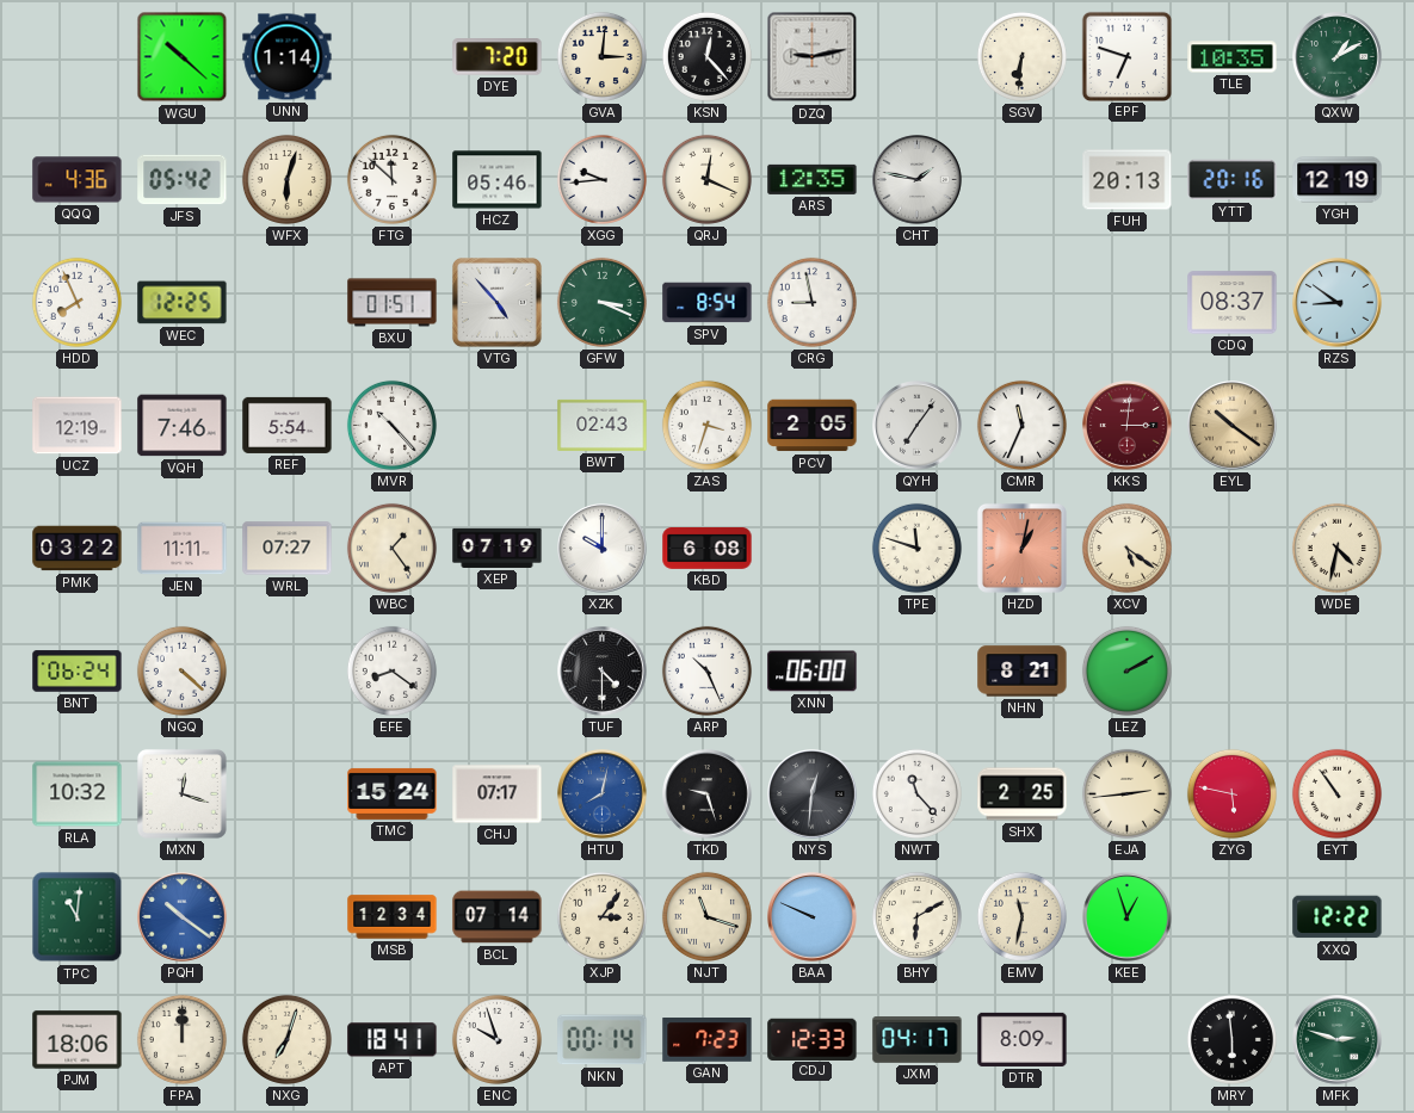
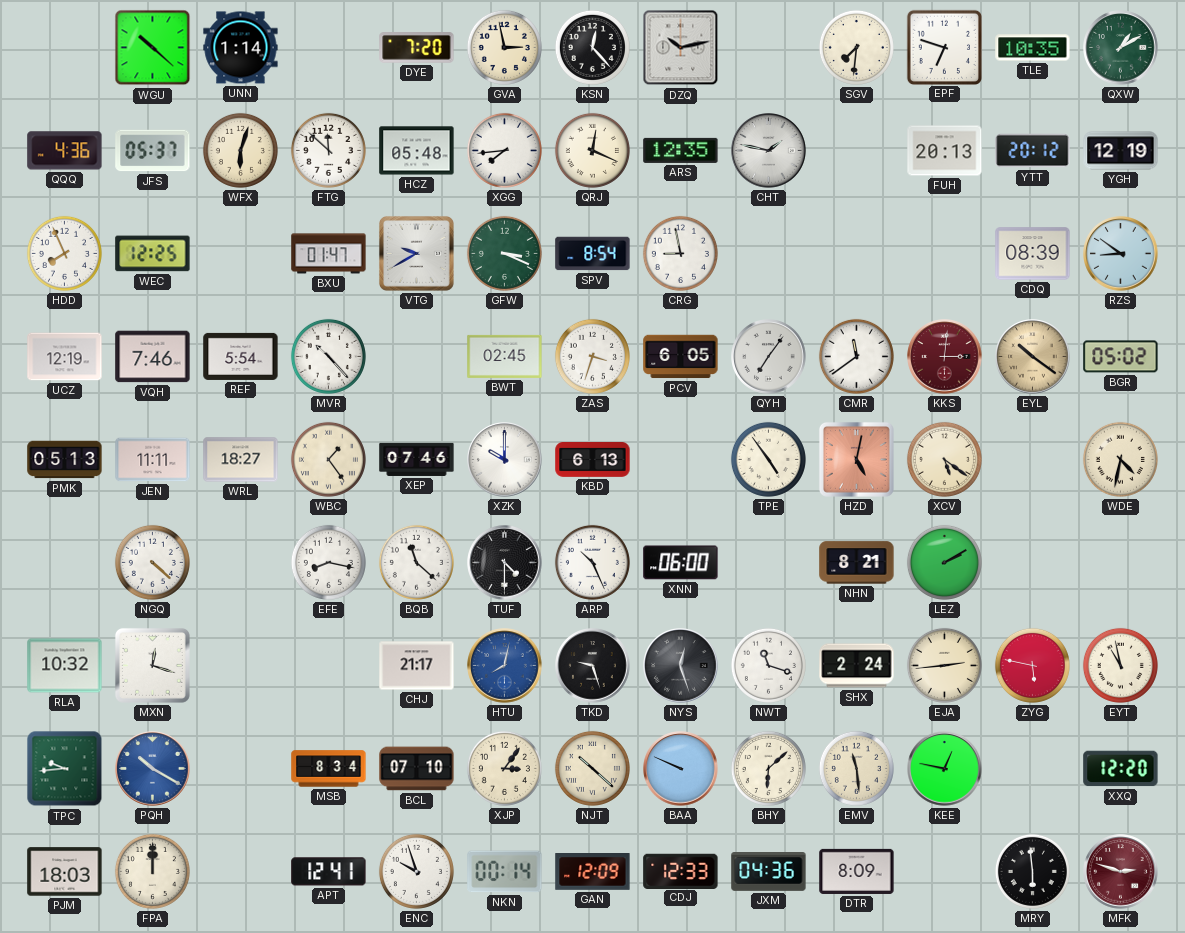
GVA: 3:01 -> 2:58 (504, 47)
DZQ: 9:13 -> 10:13 (681, 48)
SGV: 6:31 -> 7:31 (856, 47)
JFS: 05:42 -> 05:37 (153, 151)
HCZ: 05:46 -> 05:48 (417, 151)
XGG: 9:44 -> 7:44 (504, 150)
YTT: 20:16 -> 20:12 (1033, 151)
BXU: 01:51 -> 01:47 (329, 254)
VTG: 4:53 -> 9:40 (416, 253)
CDQ: 08:37 -> 08:39 (1033, 254)
BWT: 02:43 -> 02:45 (505, 356)
PCV: 2:05 -> 6:05 (681, 357)
CMR: 11:34 -> 11:39 (856, 356)
BGR: none -> 05:02 (1121, 357)
PMK: 03:22 -> 05:13 (65, 460)
WRL: 07:27 -> 18:27 (241, 460)
XEP: 07:19 -> 07:46 (417, 459)
KBD: 6:08 -> 6:13 (593, 460)
TPE: 11:48 -> 4:54 (768, 459)
HZD: 1:02 -> 5:02 (856, 459)
BNT: 06:24 -> none (78, 672)
EFE: 8:21 -> 8:17 (328, 562)
BQB: none -> 11:22 (416, 562)
TMC: 15:24 -> none (393, 793)
CHJ: 07:17 -> 21:17 (417, 666)
NYS: 12:31 -> 12:27 (681, 666)
NWT: 11:23 -> 11:18 (768, 665)
SHX: 2:25 -> 2:24 (857, 666)
EYT: 10:54 -> 10:58 (1120, 665)
TPC: 11:01 -> 9:44 (65, 769)
PQH: 10:21 -> 10:20 (153, 769)
MSB: 12:34 -> 8:34 (329, 769)
BCL: 07:14 -> 07:10 (417, 769)
NJT: 11:18 -> 10:22 (592, 768)
BHY: 6:10 -> 6:08 (768, 768)
EMV: 11:32 -> 11:29 (856, 768)
KEE: 12:57 -> 12:47 (945, 769)
XXQ: 12:22 -> 12:20 (1121, 769)
PJM: 18:06 -> 18:03 (65, 872)
NXG: 7:03 -> none (286, 1039)
APT: 18:41 -> 12:41 (329, 872)
GAN: 7:23 -> 12:09 (593, 872)
JXM: 04:17 -> 04:36 (769, 872)
MFK dial: green -> burgundy (1121, 872)
